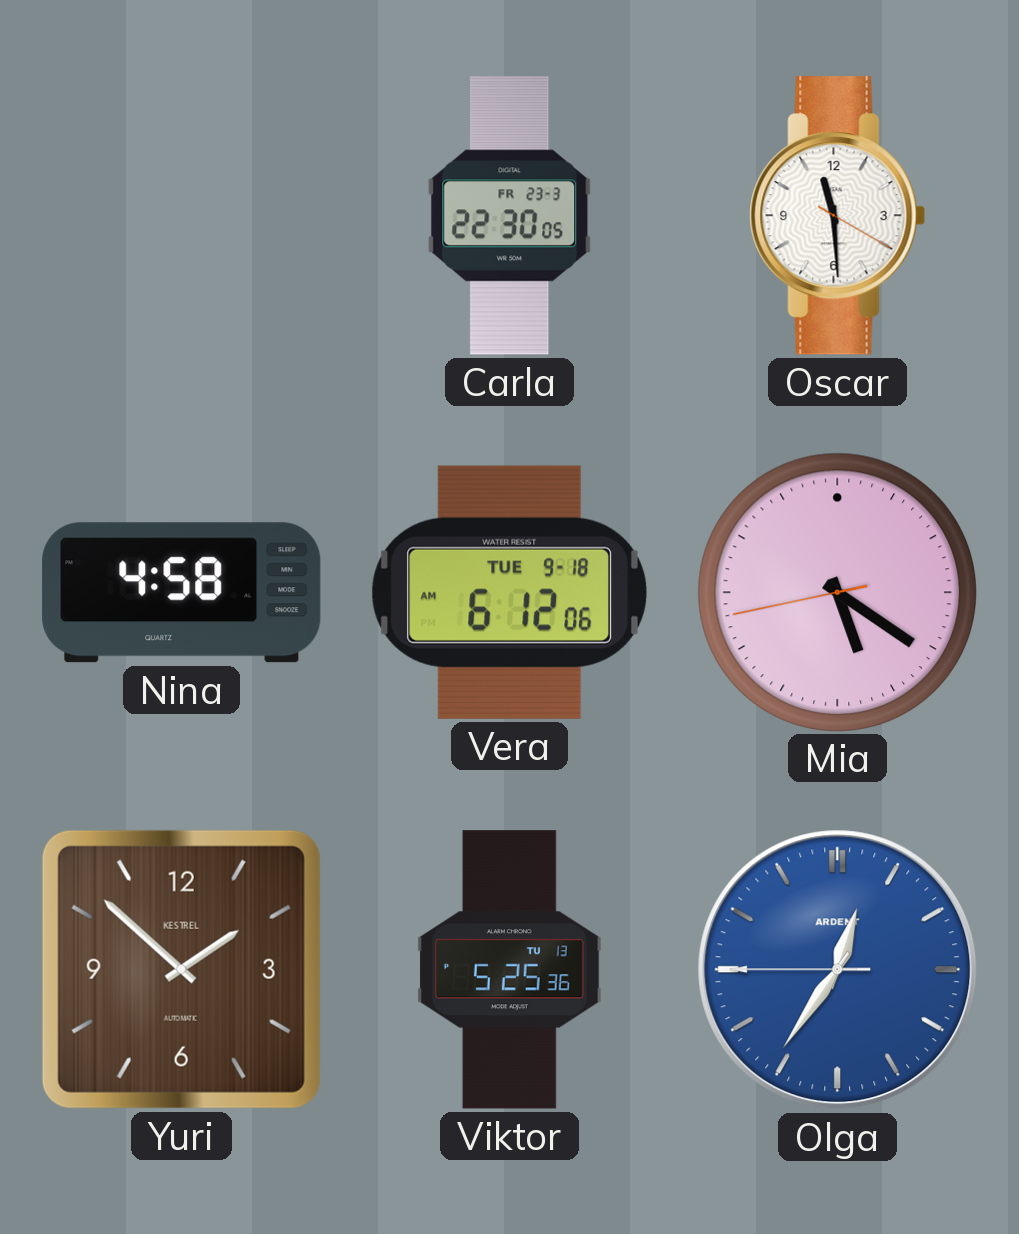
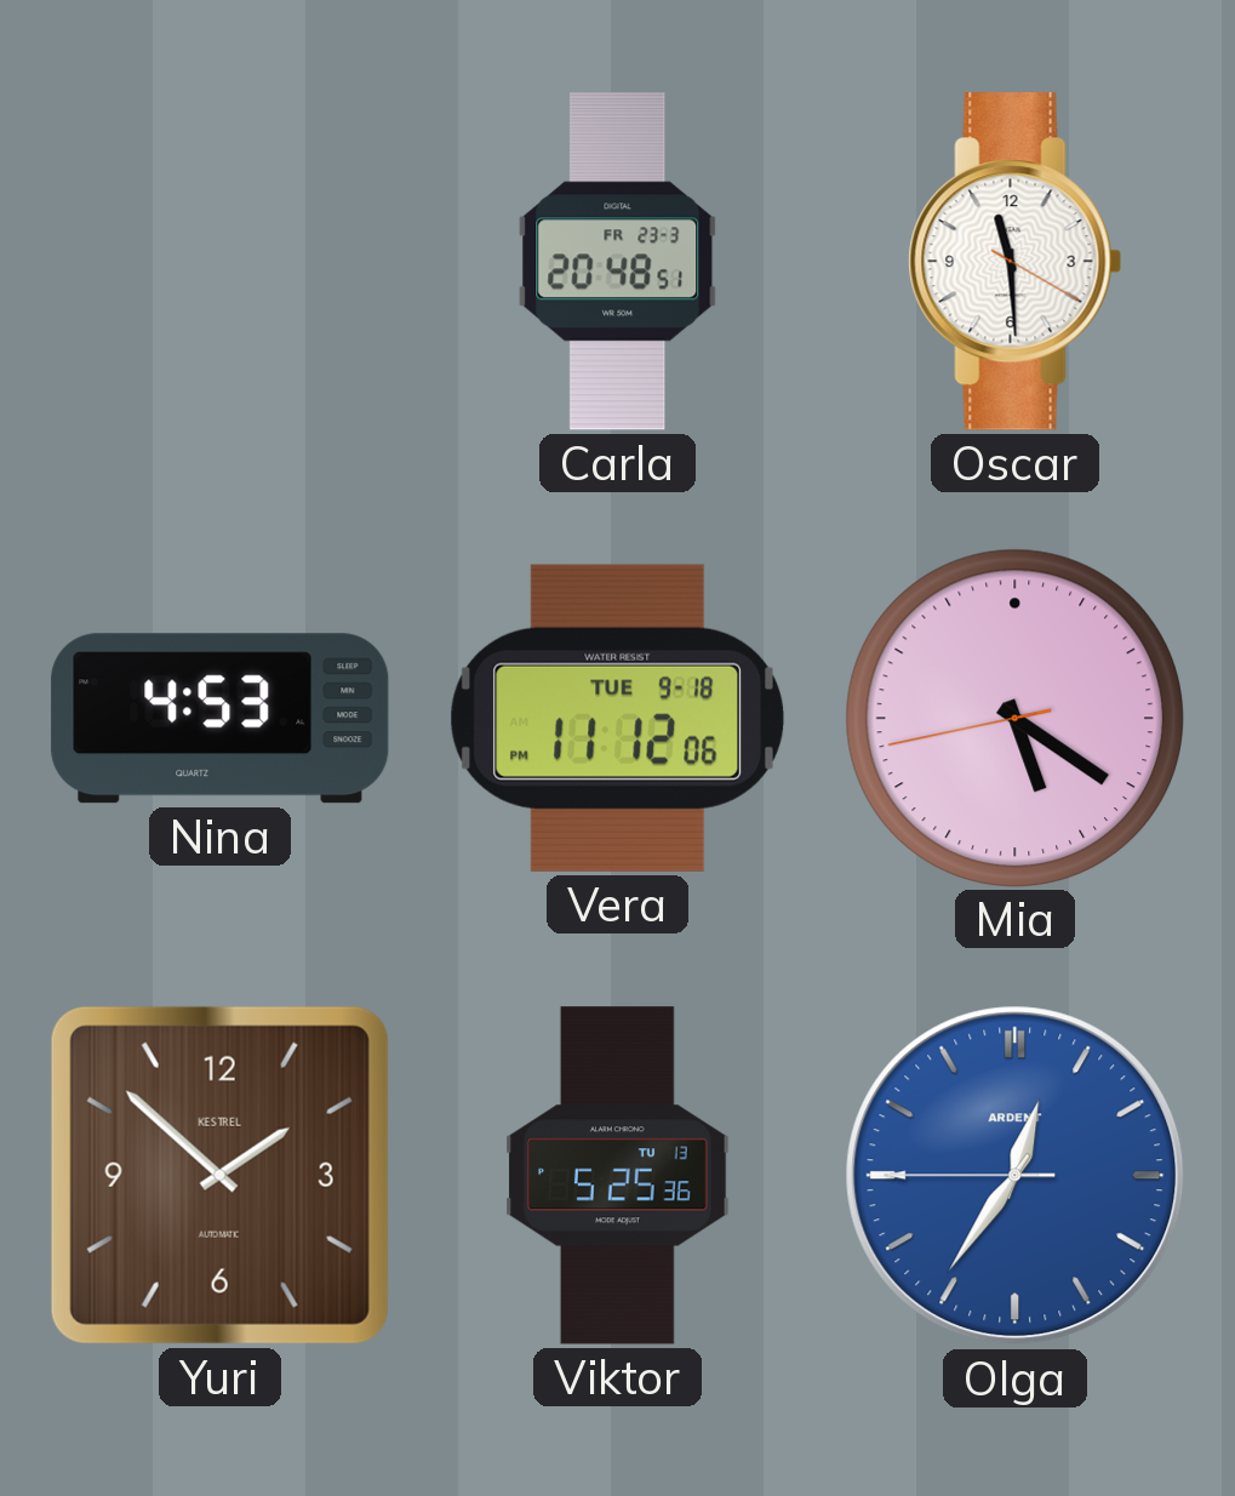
Carla: 22:30 -> 20:48 (618, 262)
Nina: 4:58 -> 4:53 (221, 719)
Vera: 6:12 -> 11:12 (617, 718)
